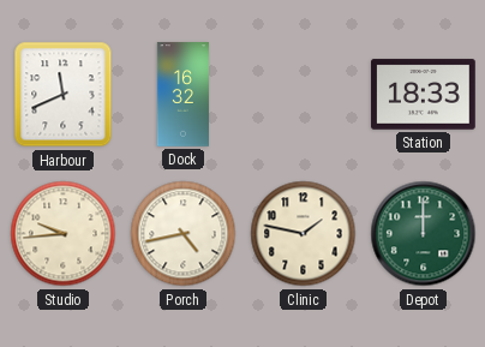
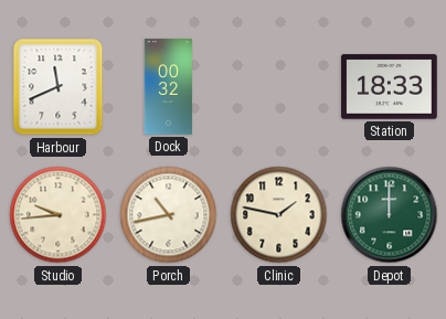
Dock: 16:32 -> 00:32 (168, 87)
Porch: 4:43 -> 10:43 (169, 215)
